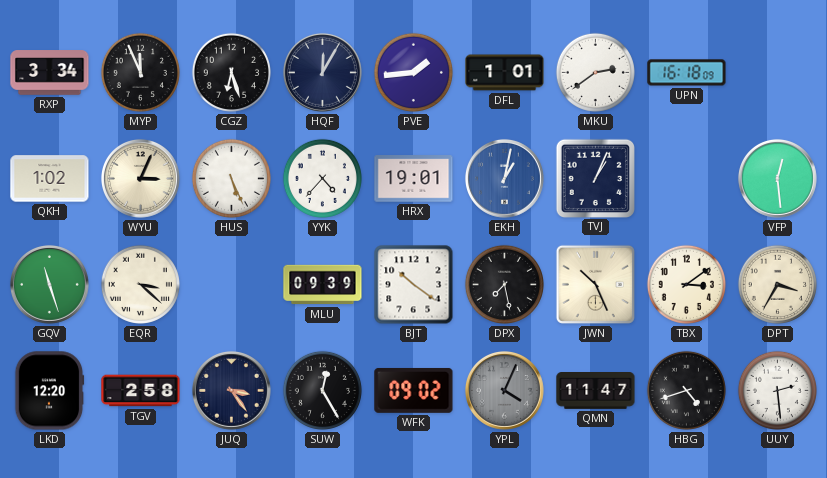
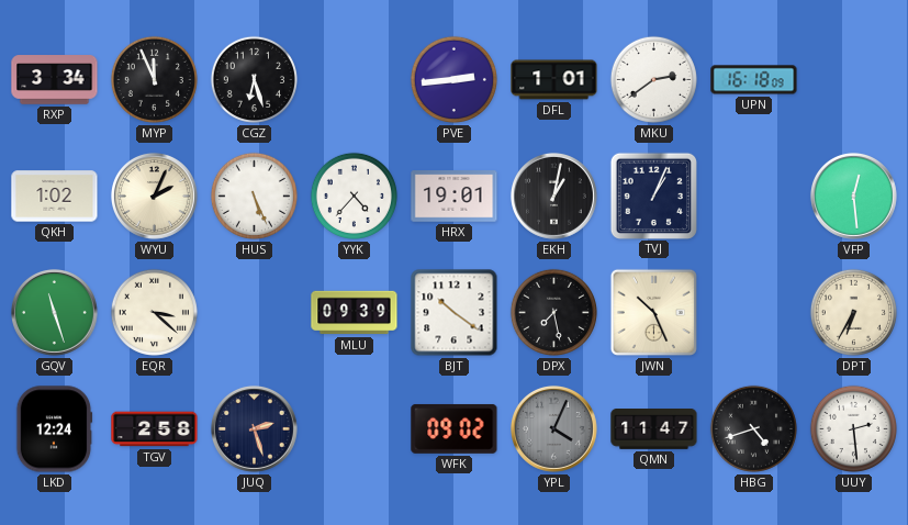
HQF: 12:05 -> none (322, 72)
PVE: 1:44 -> 2:44 (453, 79)
WYU: 3:04 -> 2:04 (154, 196)
EKH dial: blue -> black (553, 196)
TBX: 3:09 -> none (686, 284)
DPT: 3:35 -> 6:35 (853, 312)
LKD: 12:20 -> 12:24 (54, 429)
JUQ: 3:24 -> 2:27 (254, 428)
SUW: 12:25 -> none (322, 390)
